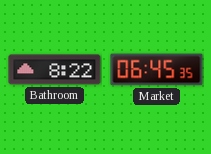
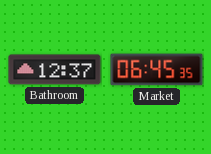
Bathroom: 8:22 -> 12:37 (55, 70)
